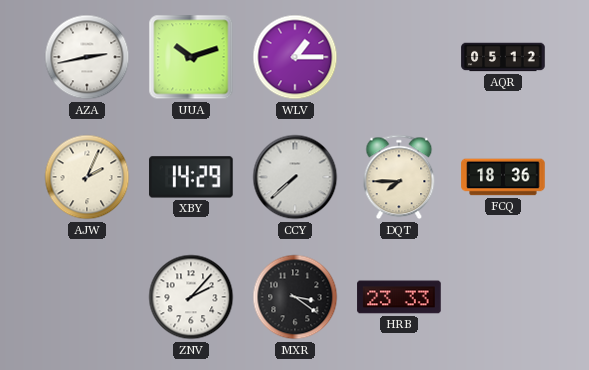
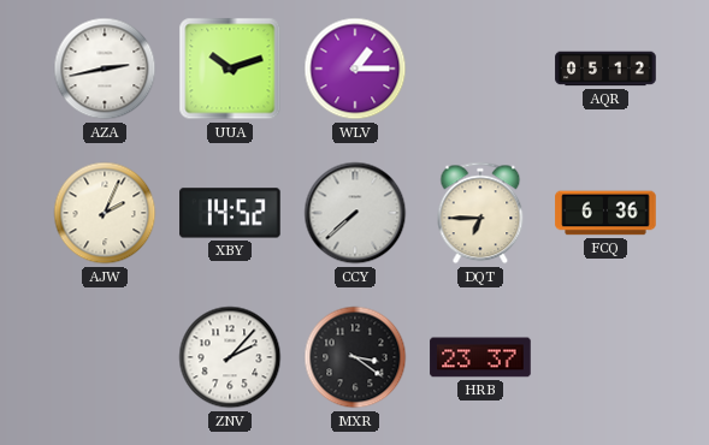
XBY: 14:29 -> 14:52 (230, 213)
DQT: 7:45 -> 6:45 (480, 213)
FCQ: 18:36 -> 6:36 (605, 213)
HRB: 23:33 -> 23:37 (480, 357)
